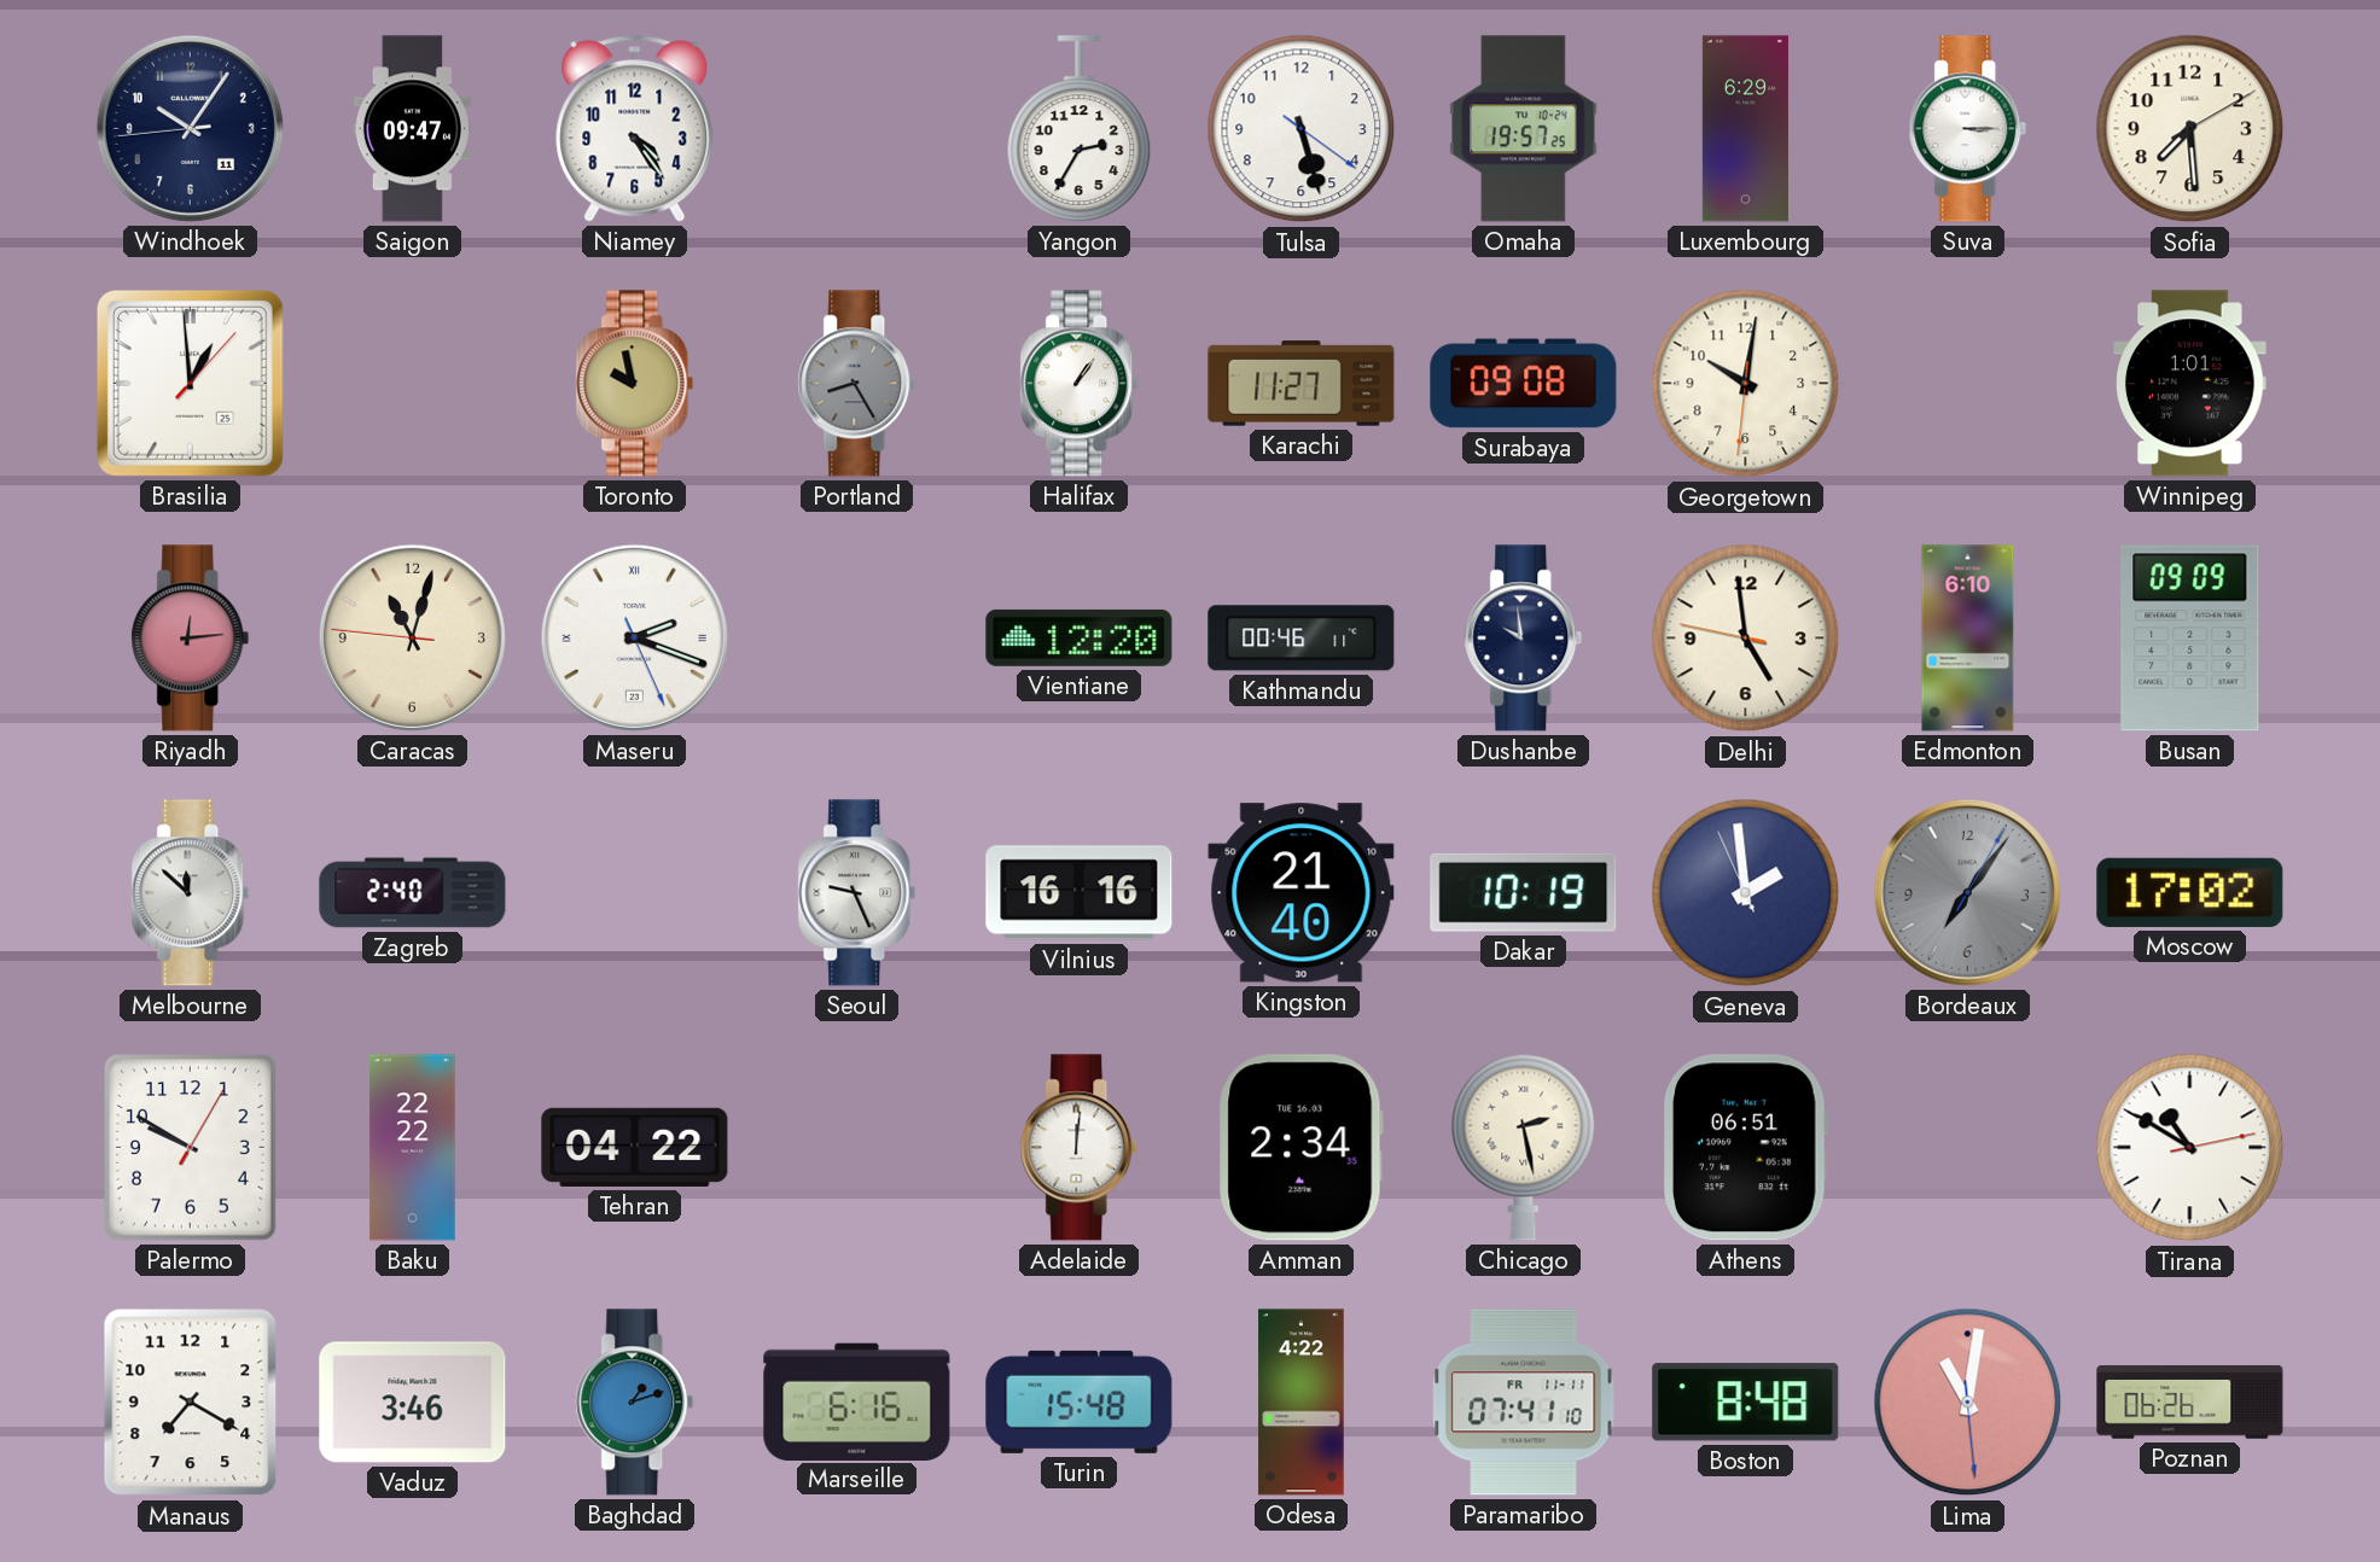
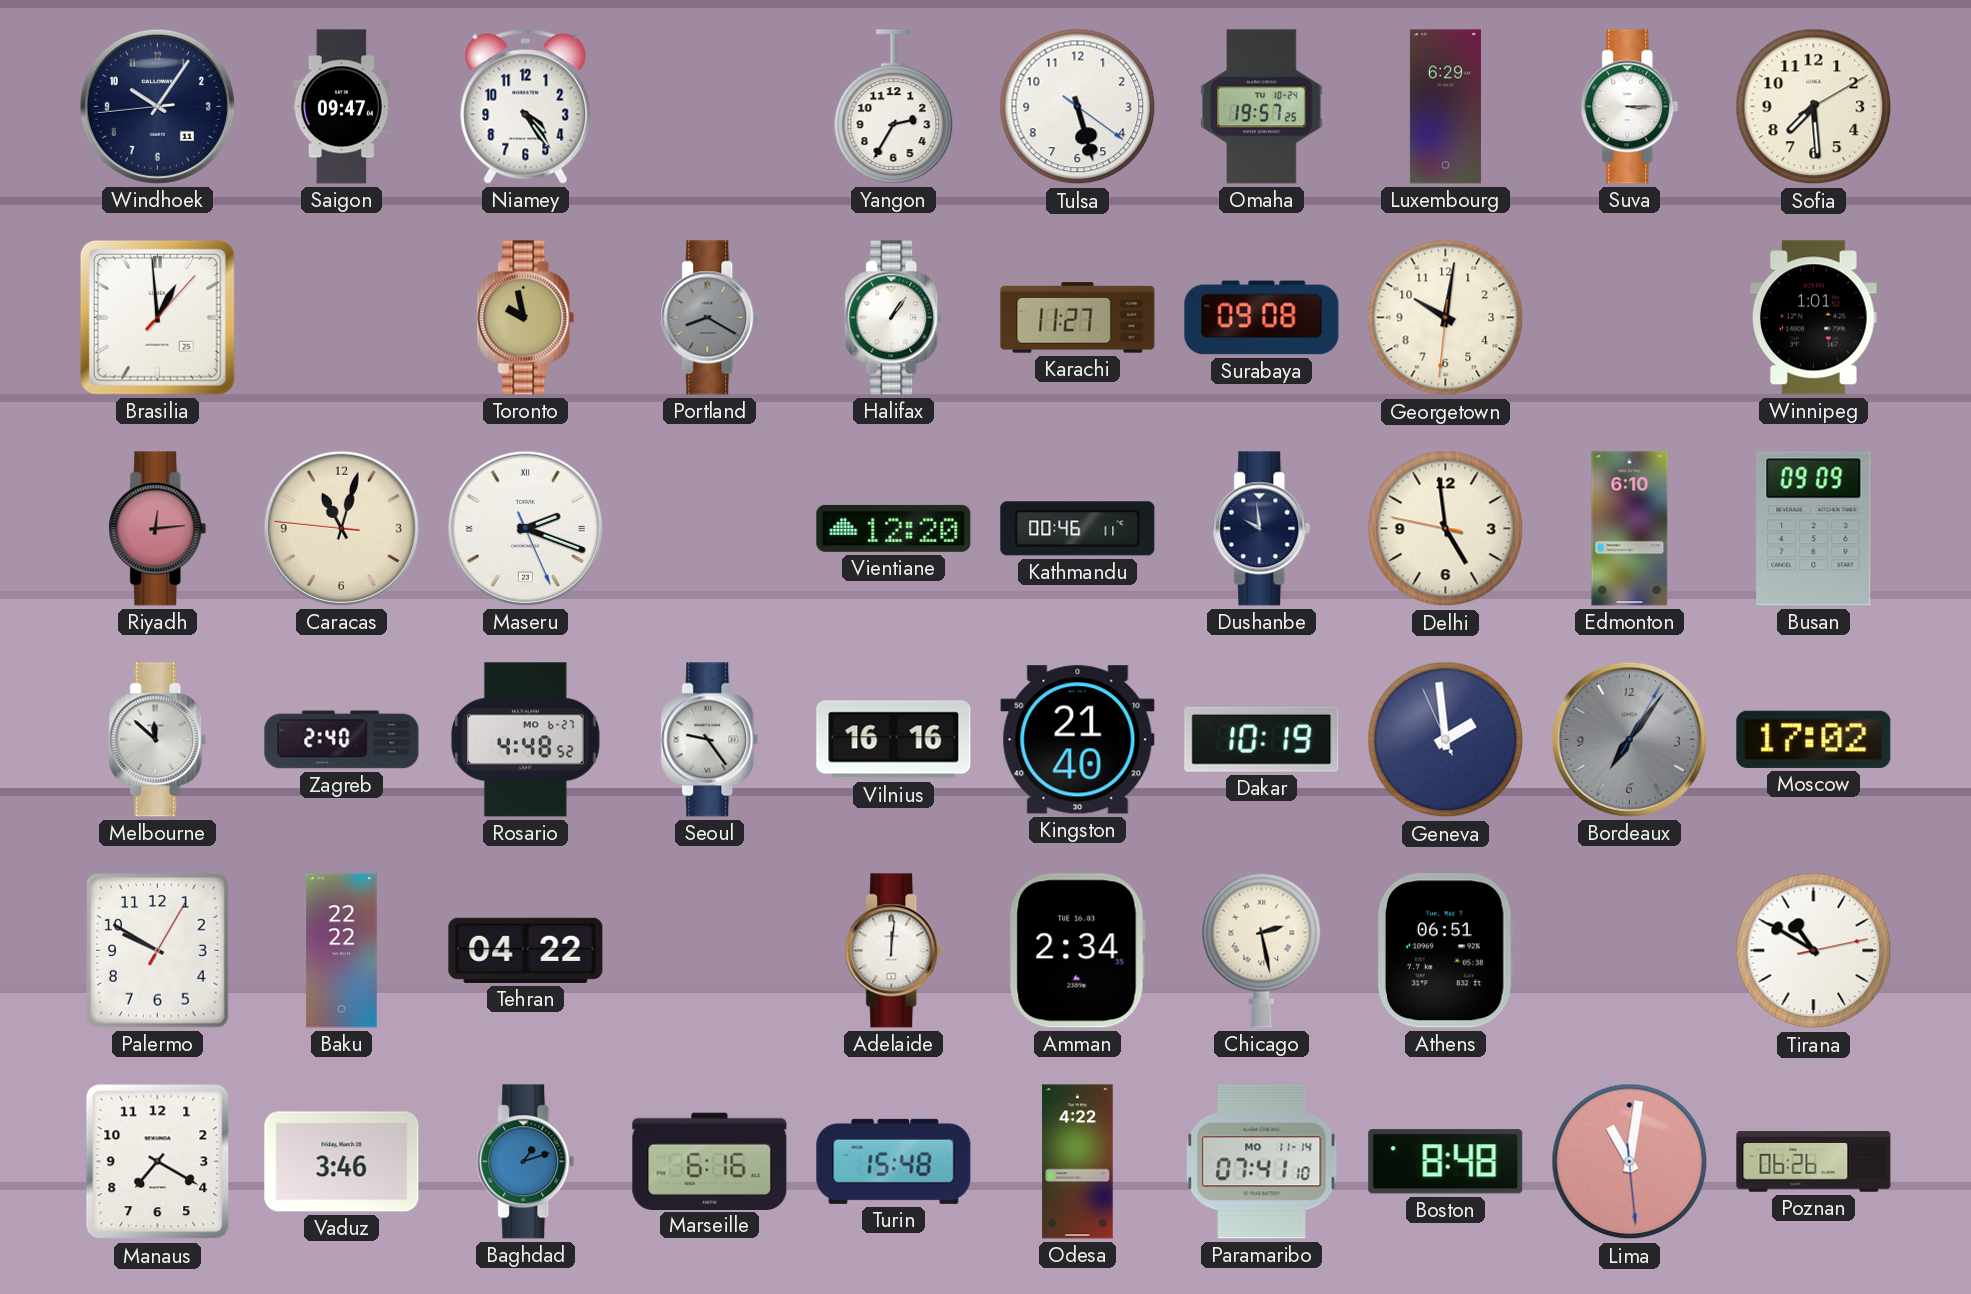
Portland: 8:25 -> 8:20 (710, 318)
Rosario: none -> 4:48 (525, 740)
Seoul: 9:26 -> 9:24 (710, 740)
Paramaribo date: FR 11-11 -> MO 11-14 (1262, 1162)
